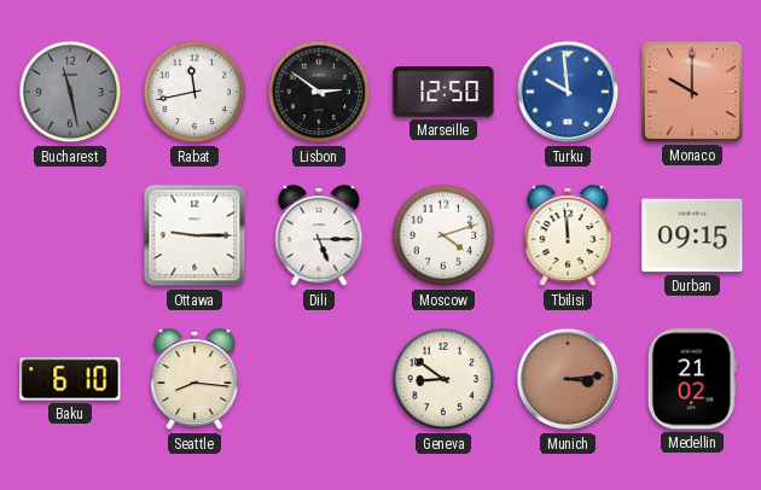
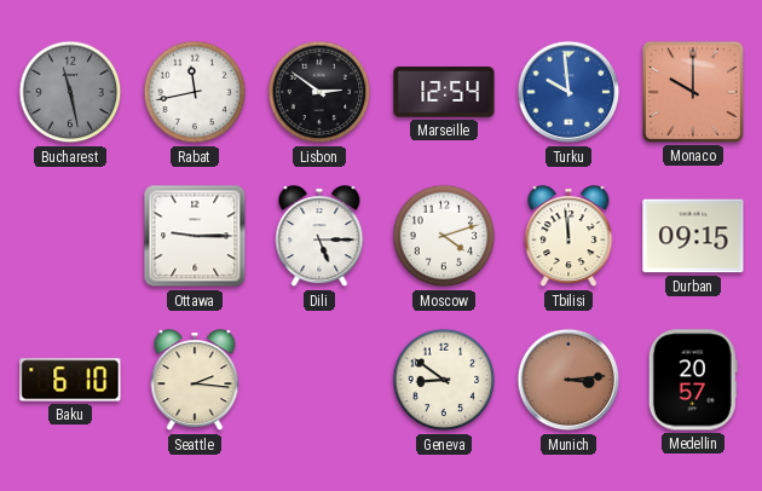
Marseille: 12:50 -> 12:54 (444, 92)
Seattle: 8:16 -> 2:16 (195, 381)
Medellin: 21:02 -> 20:57 (693, 380)
